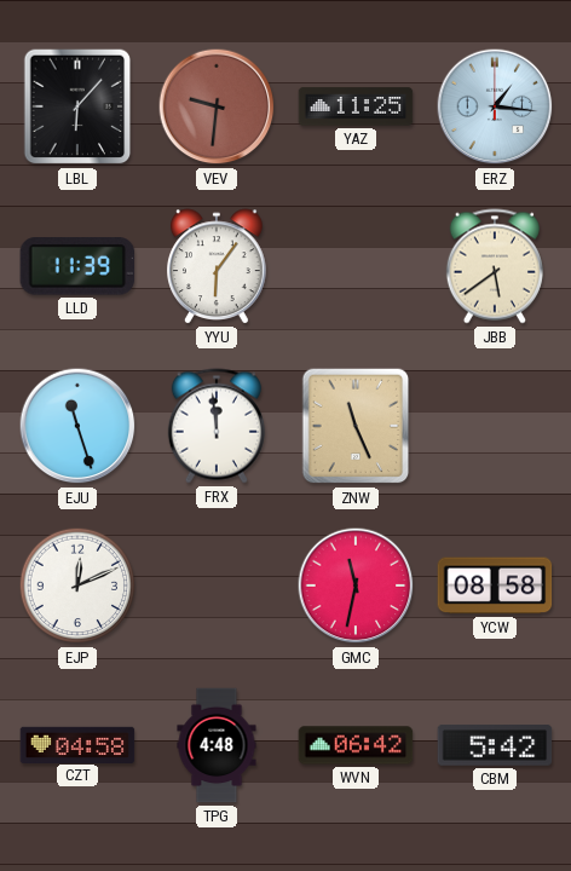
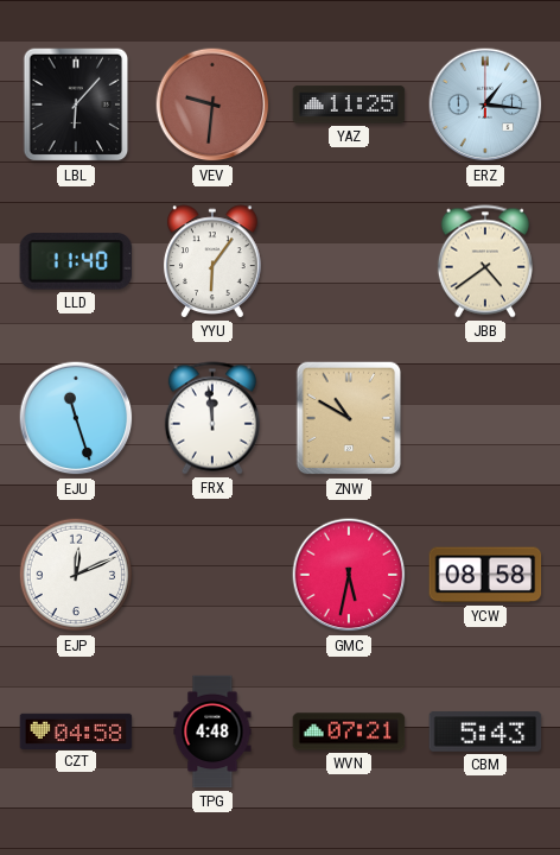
LLD: 11:39 -> 11:40 (76, 261)
JBB: 5:39 -> 4:39 (485, 261)
ZNW: 11:26 -> 10:50 (349, 418)
GMC: 11:32 -> 5:32 (349, 575)
WVN: 06:42 -> 07:21 (349, 731)
CBM: 5:42 -> 5:43 (485, 731)
